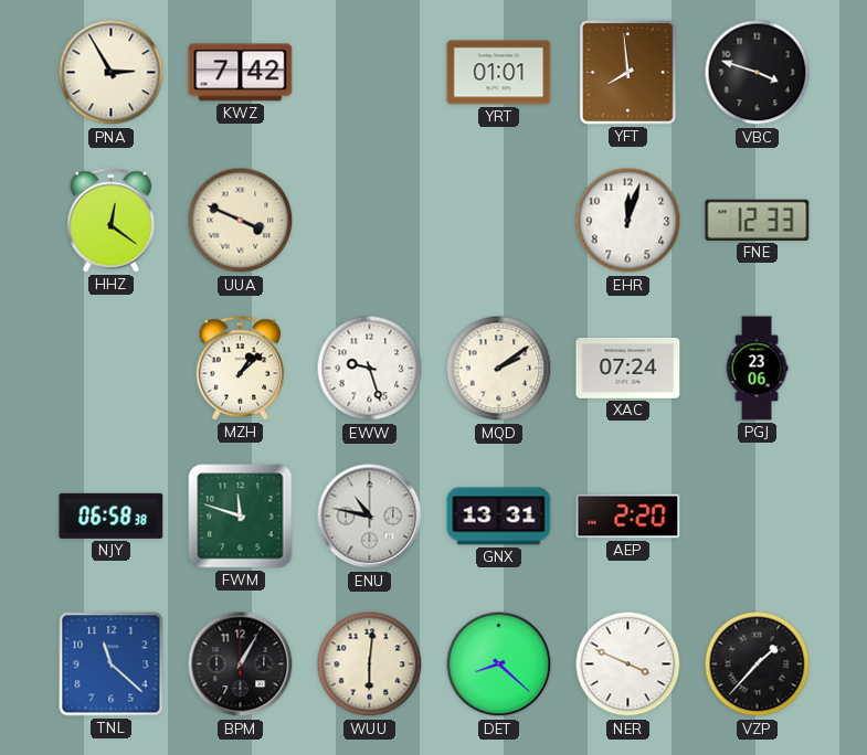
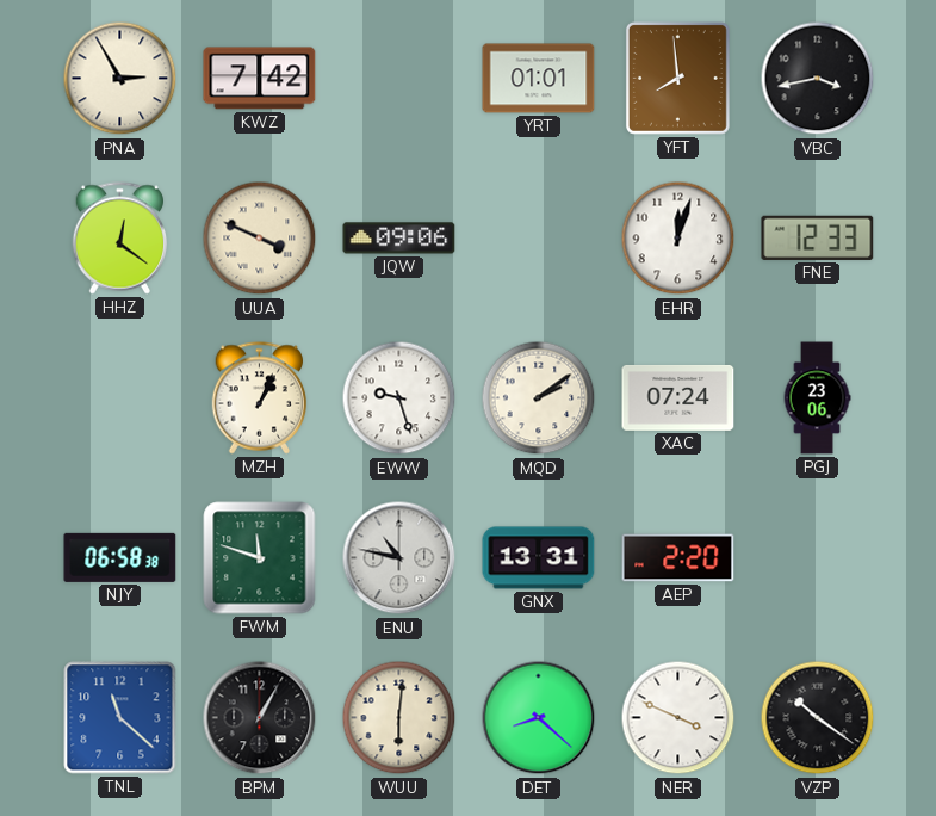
VBC: 3:48 -> 3:43 (818, 79)
JQW: none -> 09:06 (399, 239)
MZH: 1:08 -> 1:04 (260, 398)
VZP: 1:37 -> 10:21 (818, 718)
